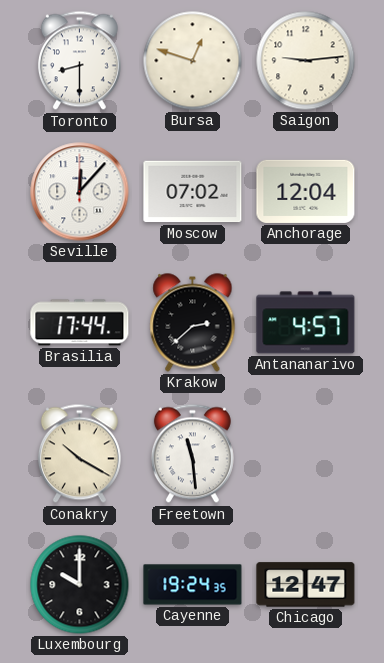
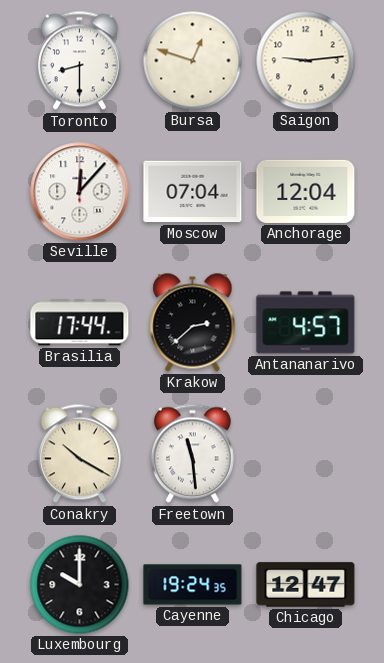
Moscow: 07:02 -> 07:04 (193, 192)
